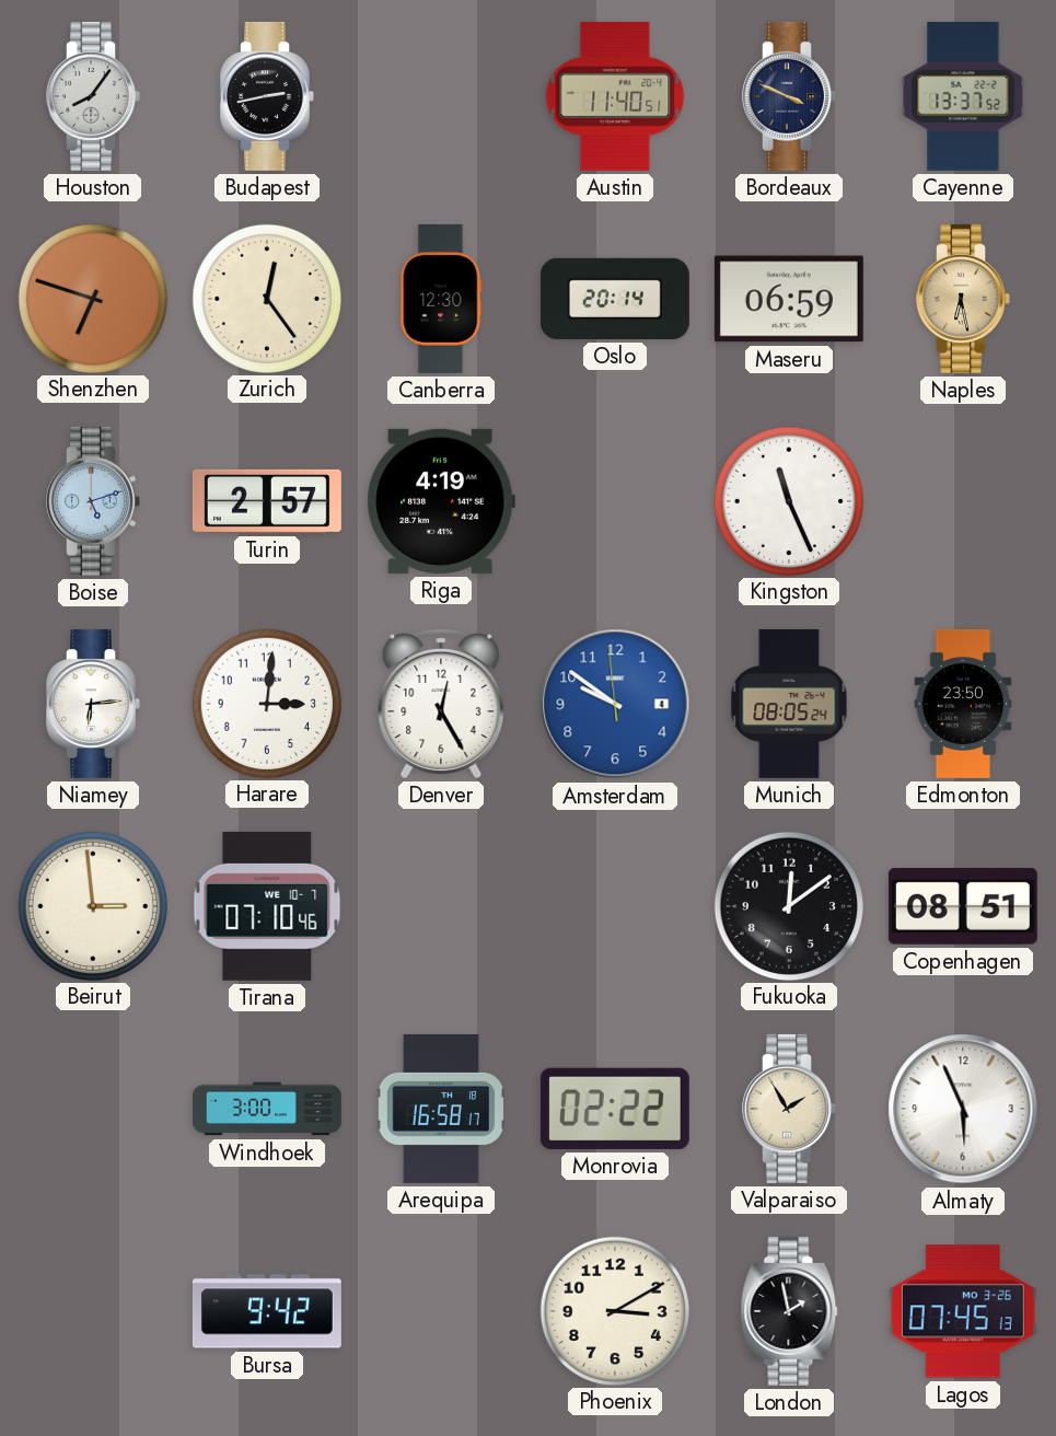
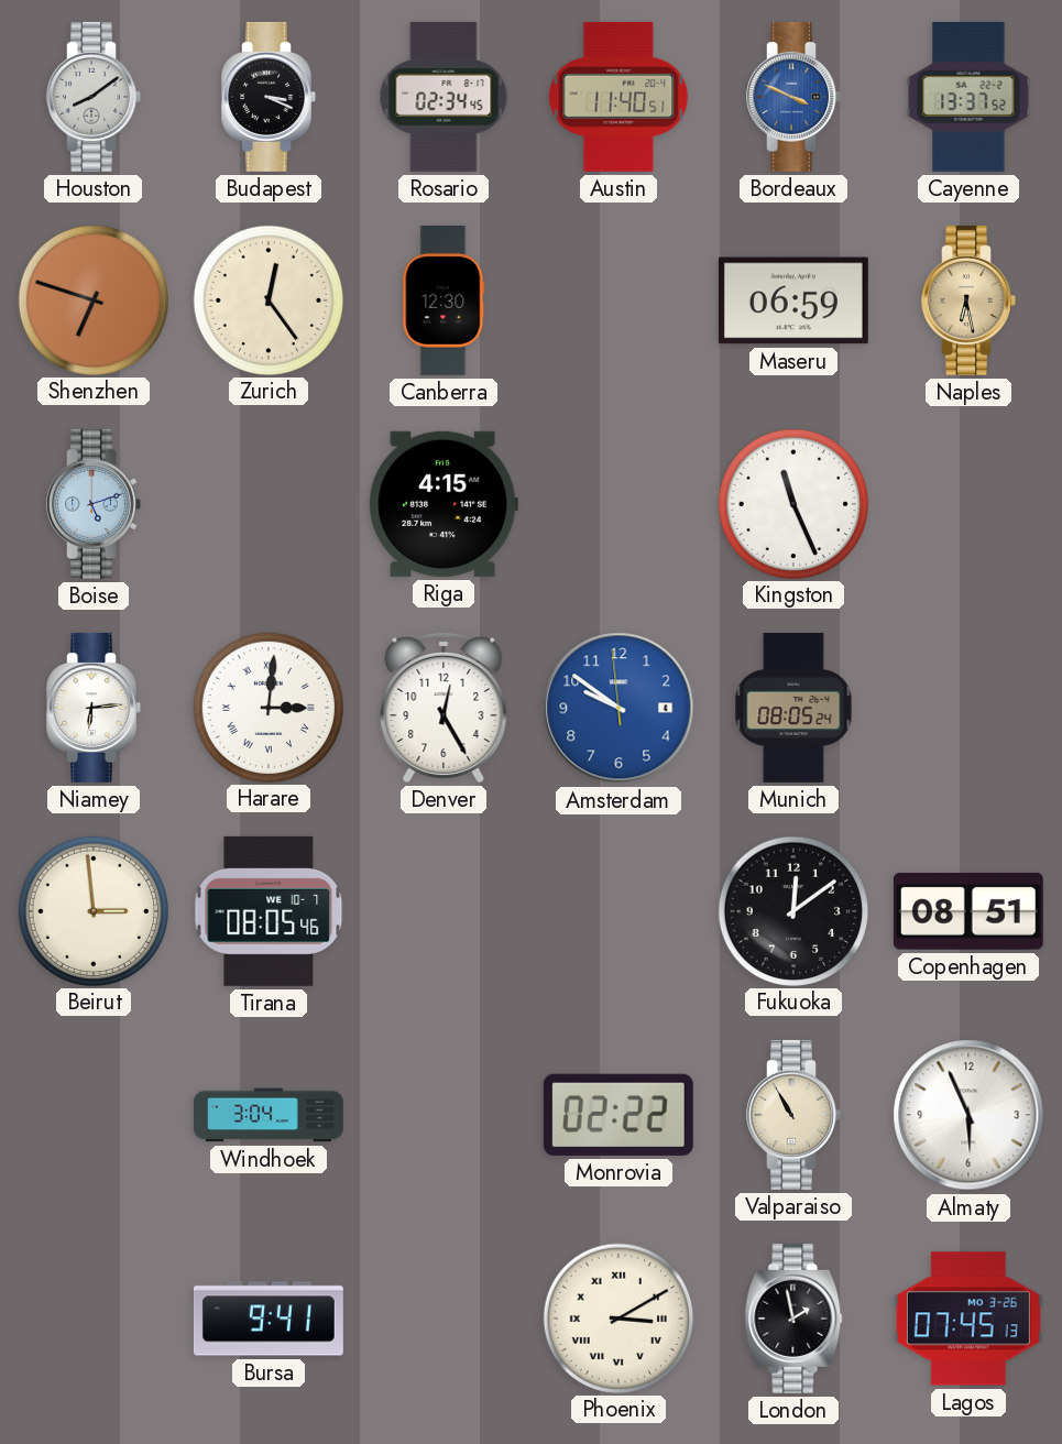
Houston: 8:06 -> 8:09 (94, 97)
Budapest: 2:43 -> 3:19 (269, 97)
Rosario: none -> 02:34 (444, 97)
Bordeaux dial: navy -> blue (793, 97)
Oslo: 20:14 -> none (615, 299)
Turin: 2:57 -> none (267, 501)
Riga: 4:19 -> 4:15 (444, 504)
Harare numerals: Arabic -> Roman (267, 707)
Edmonton: 23:50 -> none (963, 704)
Tirana: 07:10 -> 08:05 (269, 911)
Windhoek: 3:00 -> 3:04 (269, 1115)
Arequipa: 16:58 -> none (441, 1109)
Valparaiso: 1:55 -> 10:55 (793, 1115)
Bursa: 9:42 -> 9:41 (269, 1319)
Phoenix numerals: Arabic -> Roman (617, 1317)
